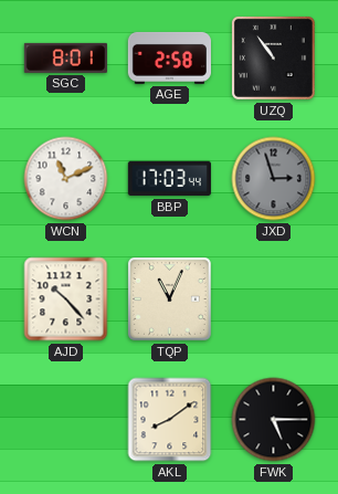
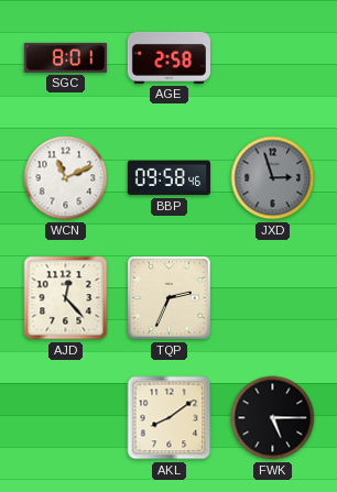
UZQ: 10:54 -> none (273, 57)
BBP: 17:03 -> 09:58 (168, 178)
AJD: 10:23 -> 12:23 (66, 298)
TQP: 11:04 -> 2:34 (168, 297)
